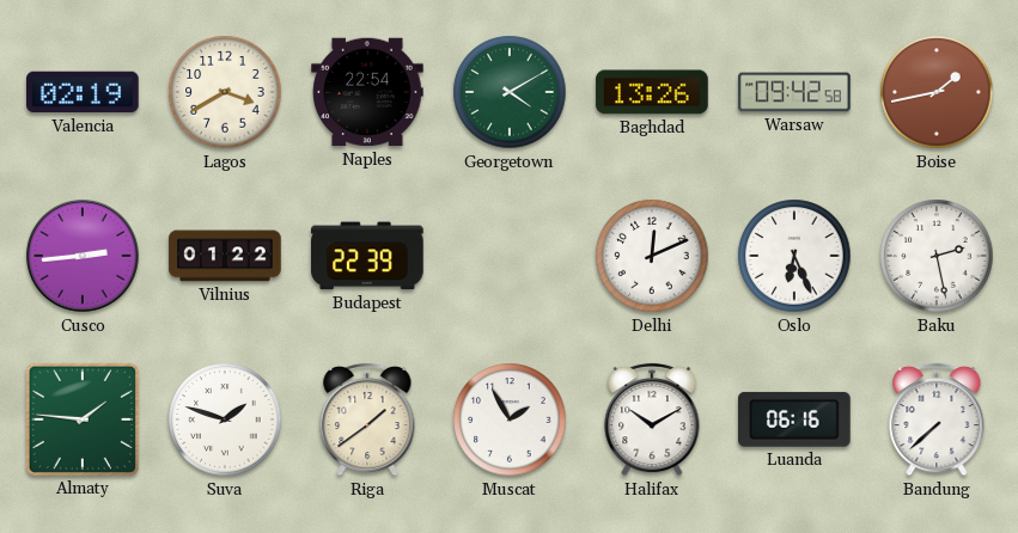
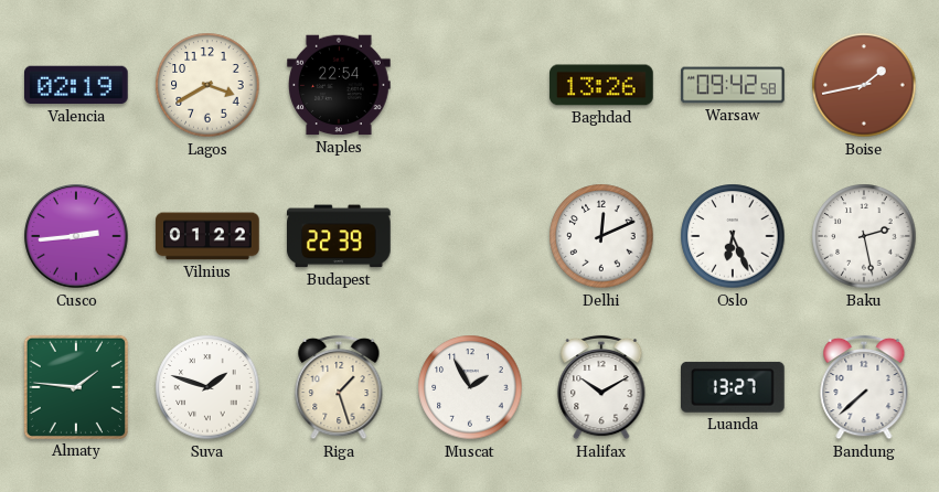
Georgetown: 4:10 -> none (510, 92)
Riga: 1:39 -> 1:27 (339, 387)
Luanda: 06:16 -> 13:27 (734, 387)
